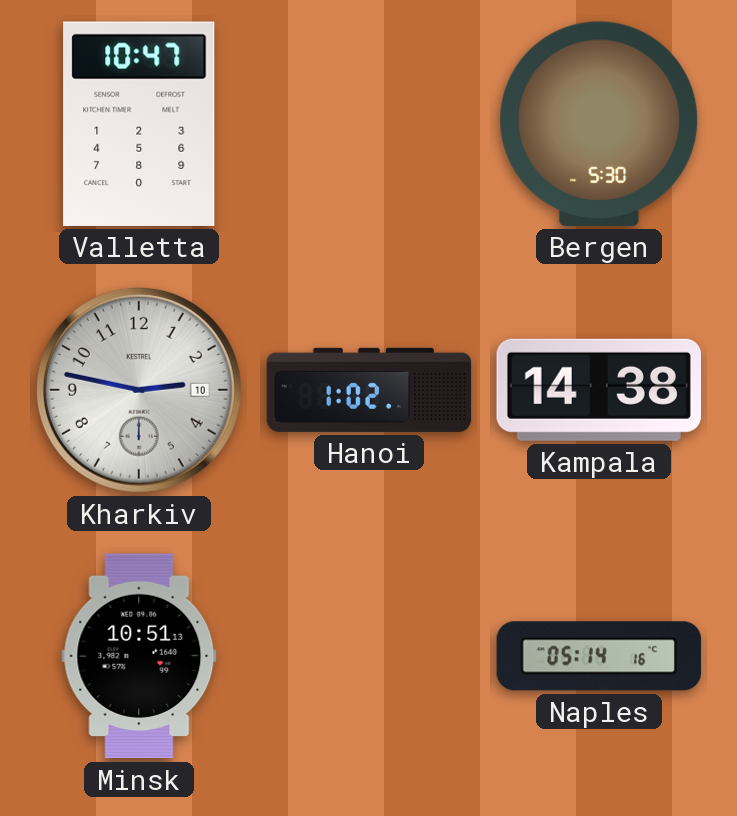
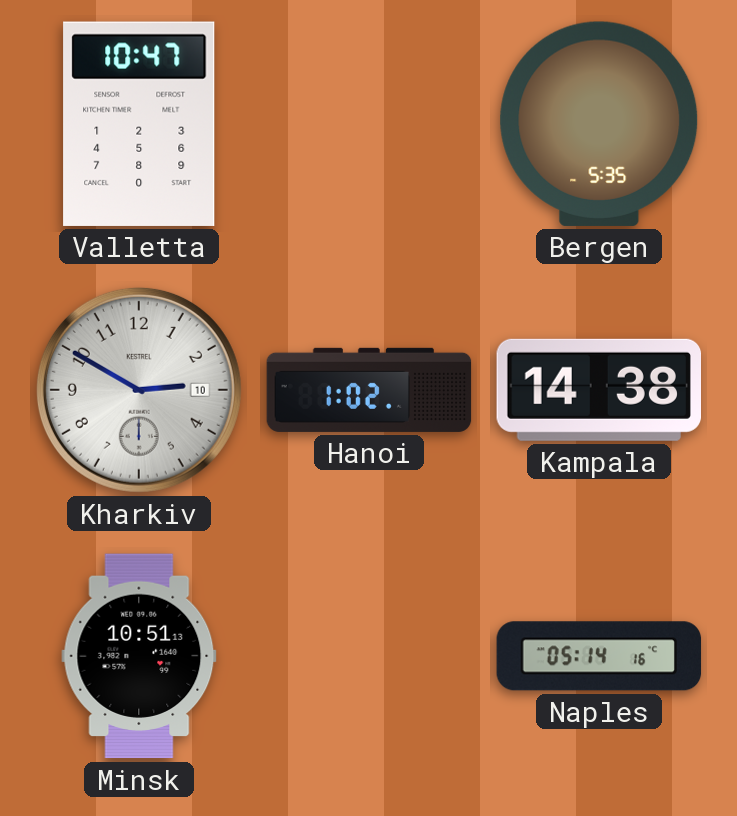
Bergen: 5:30 -> 5:35 (599, 124)
Kharkiv: 2:47 -> 2:50 (139, 390)
